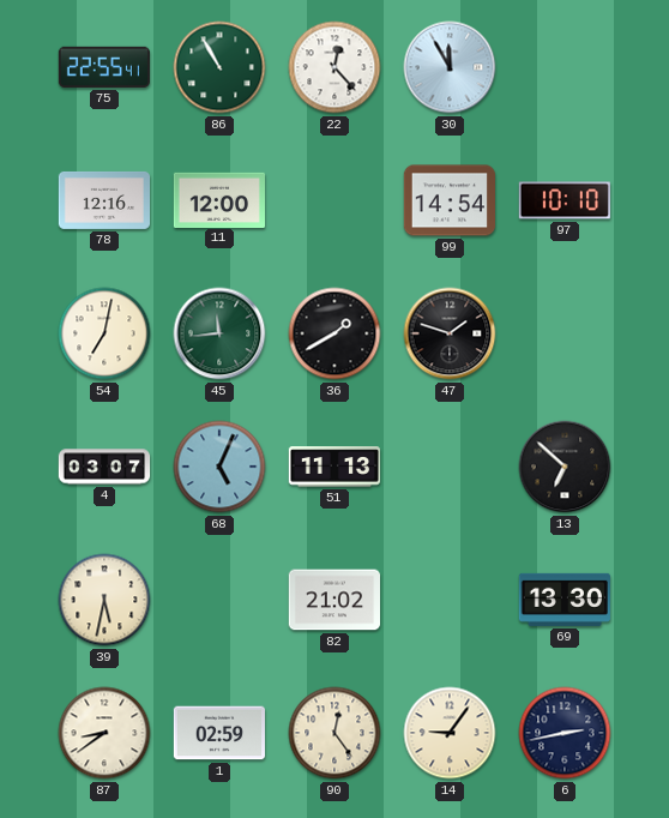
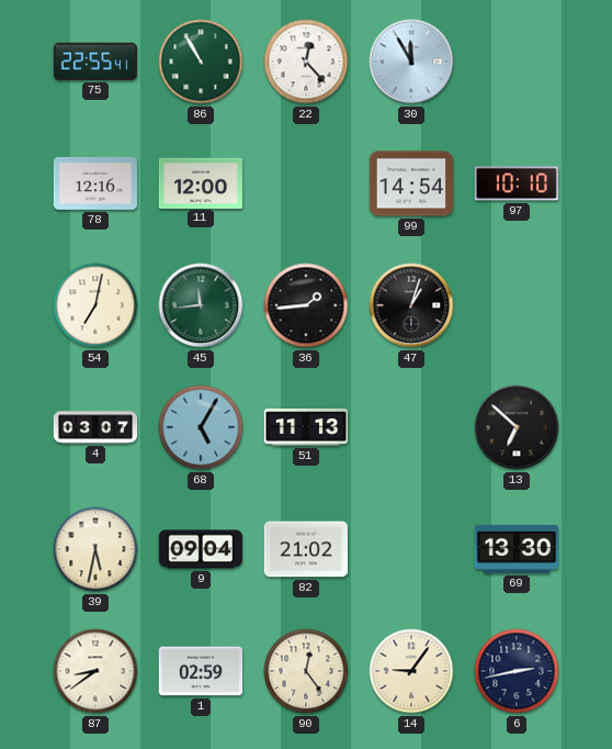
36: 1:40 -> 1:44 (306, 305)
47: 1:48 -> 1:03 (411, 305)
68: 5:04 -> 5:05 (201, 427)
9: none -> 09:04 (200, 549)
